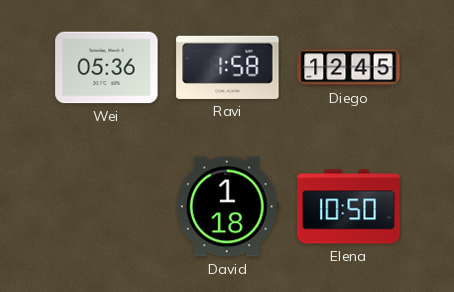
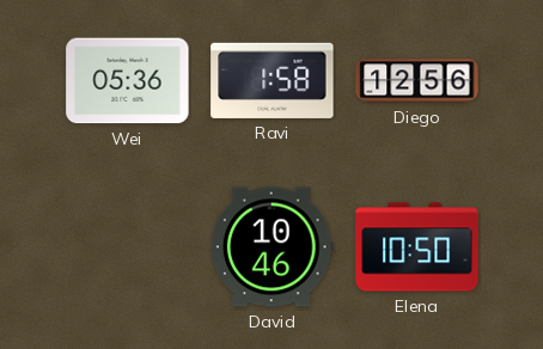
Diego: 12:45 -> 12:56 (417, 81)
David: 1:18 -> 10:46 (271, 247)
